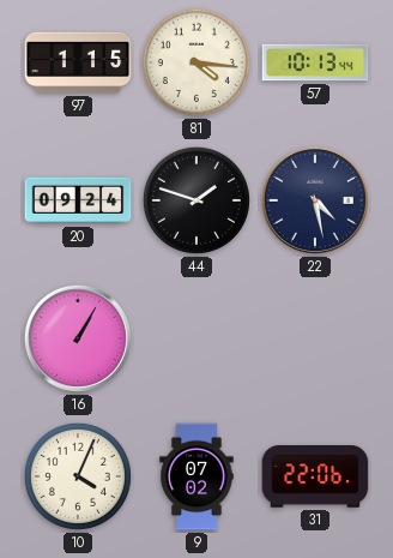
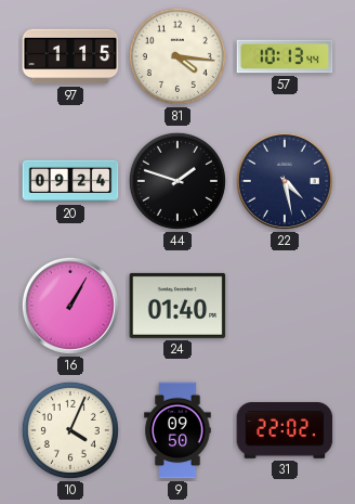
24: none -> 01:40 (177, 306)
9: 07:02 -> 09:50 (177, 430)
31: 22:06 -> 22:02 (285, 430)
